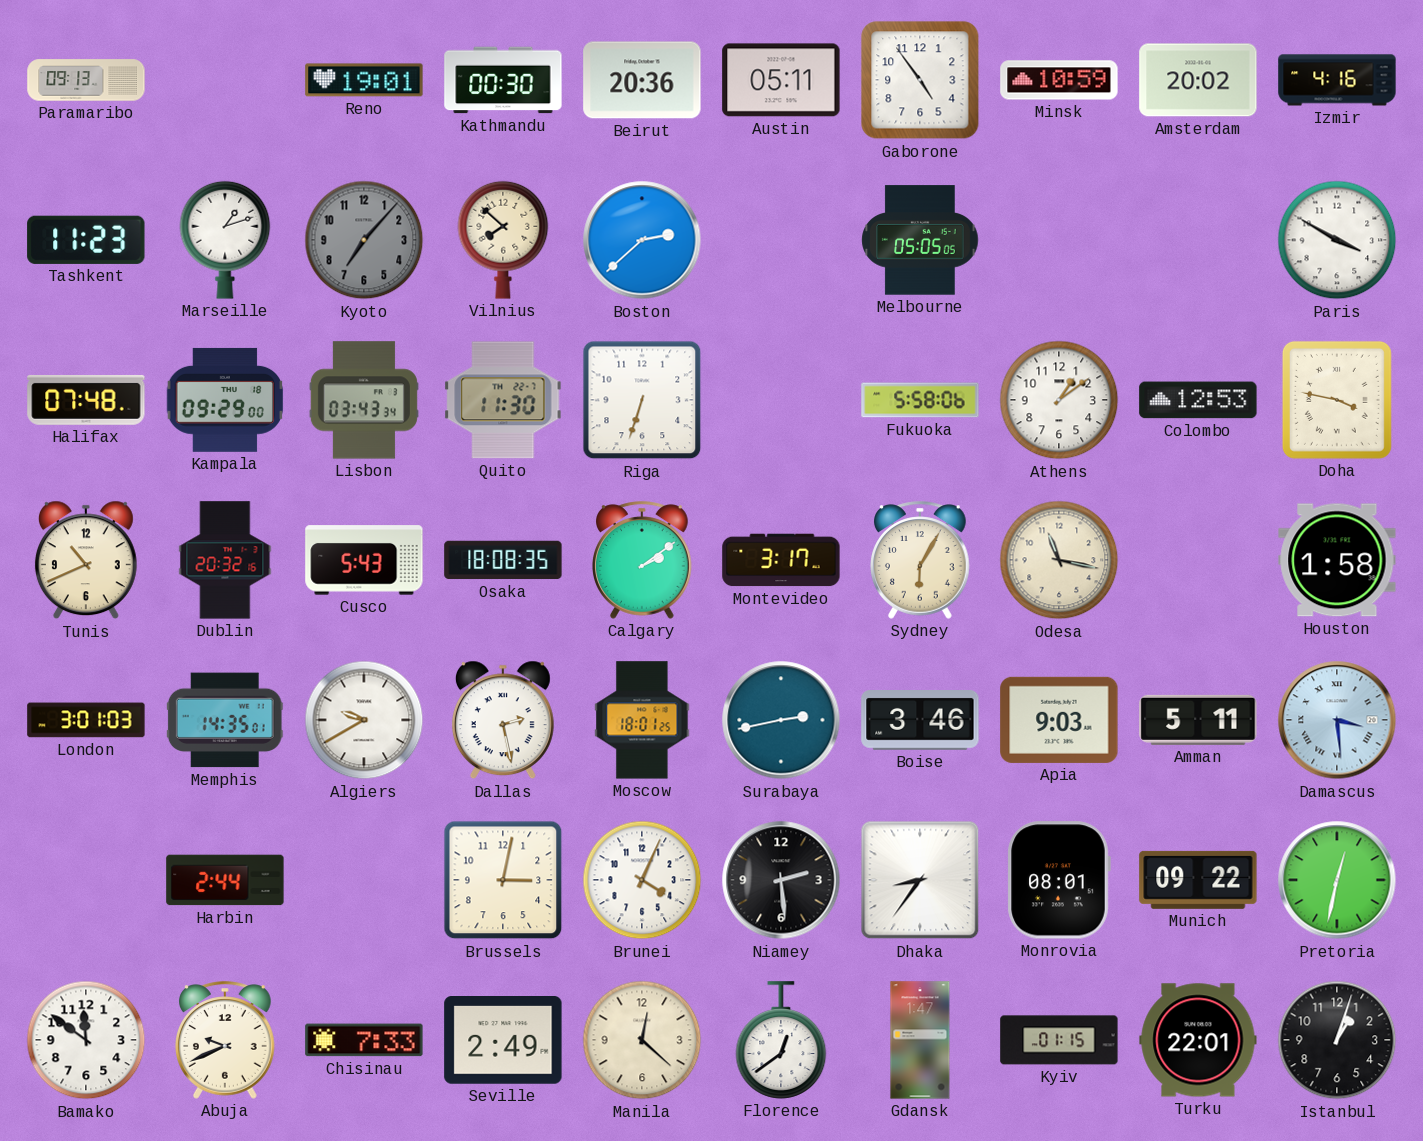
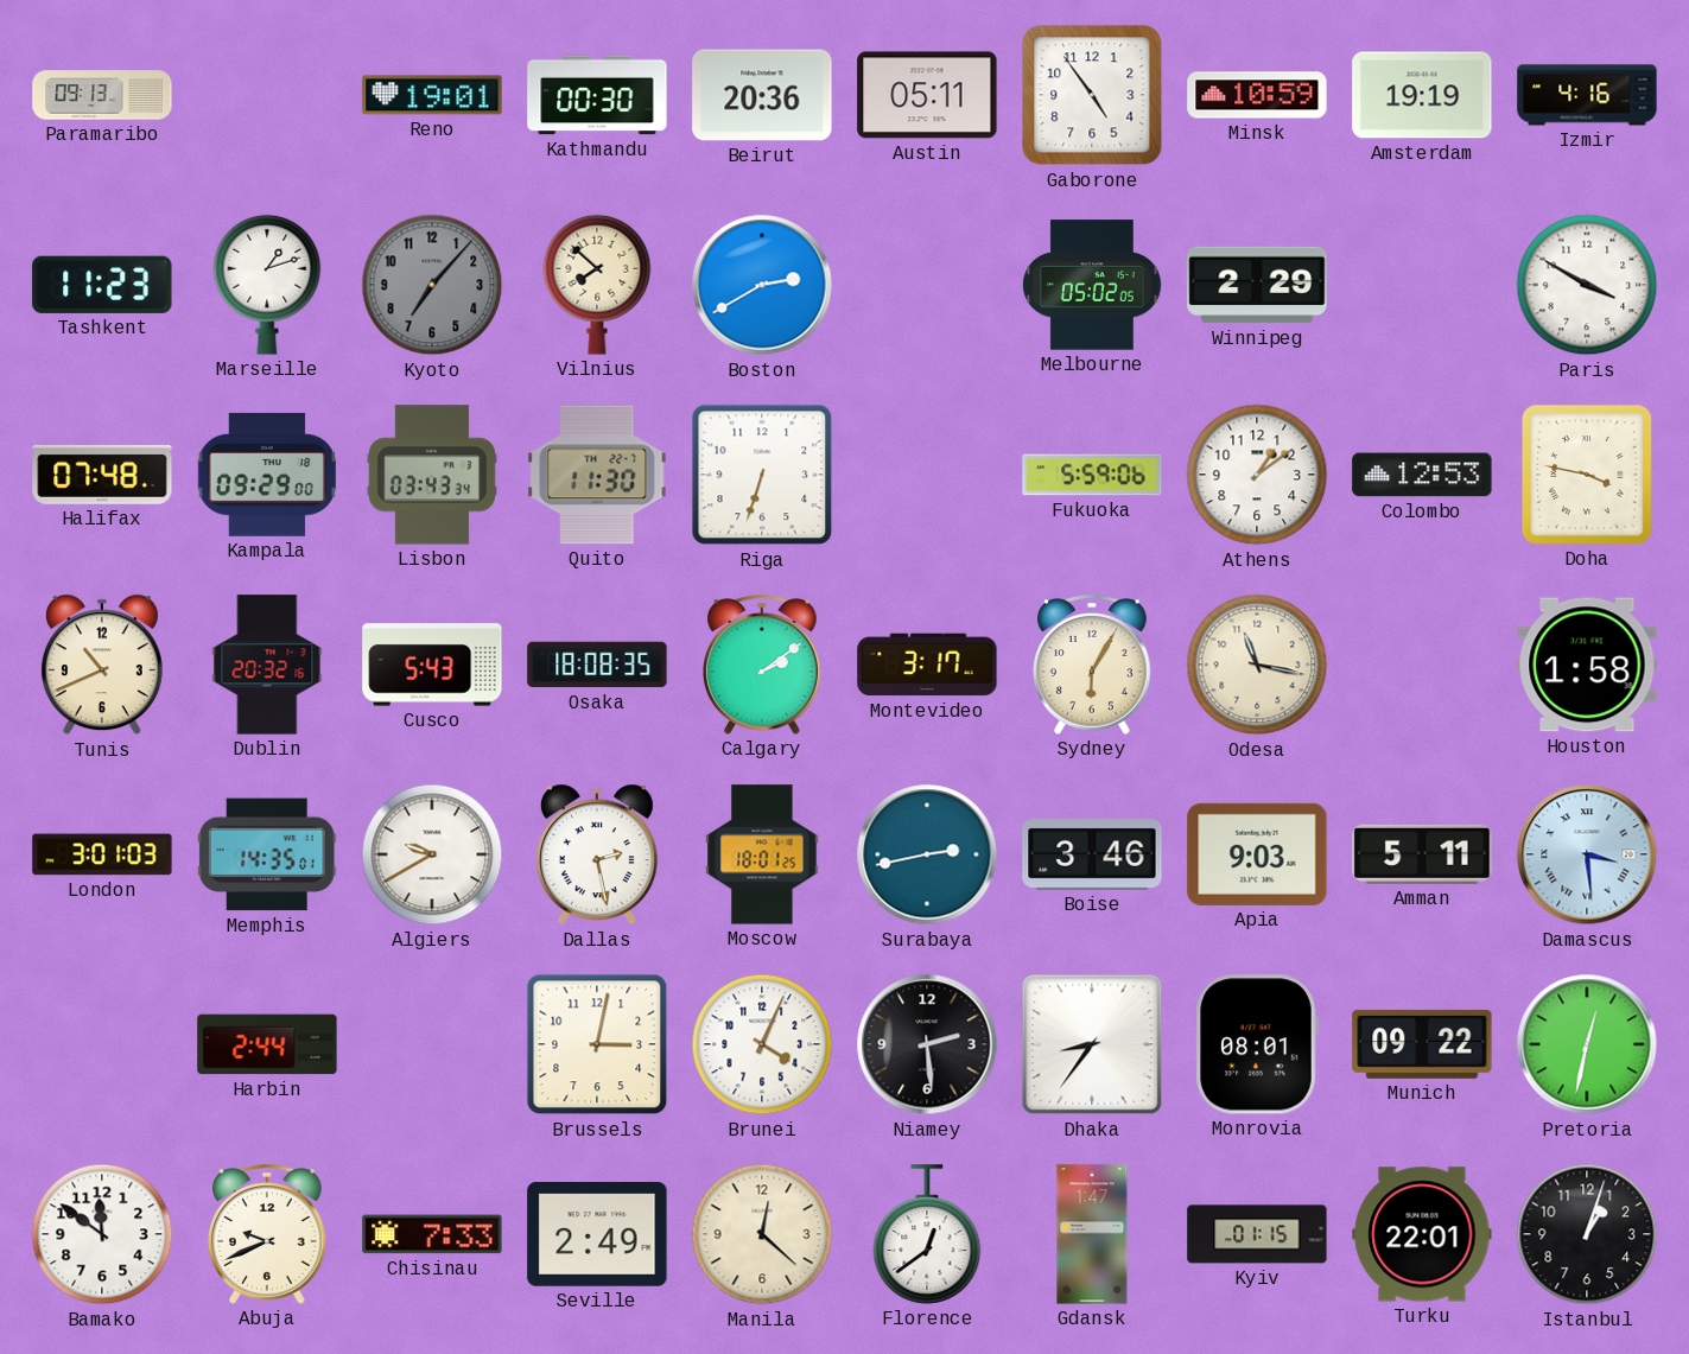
Amsterdam: 20:02 -> 19:19 (1422, 95)
Boston: 2:38 -> 2:40 (762, 285)
Melbourne: 05:05 -> 05:02 (1092, 285)
Winnipeg: none -> 2:29 (1257, 285)
Fukuoka: 5:58 -> 5:59 (1092, 475)
